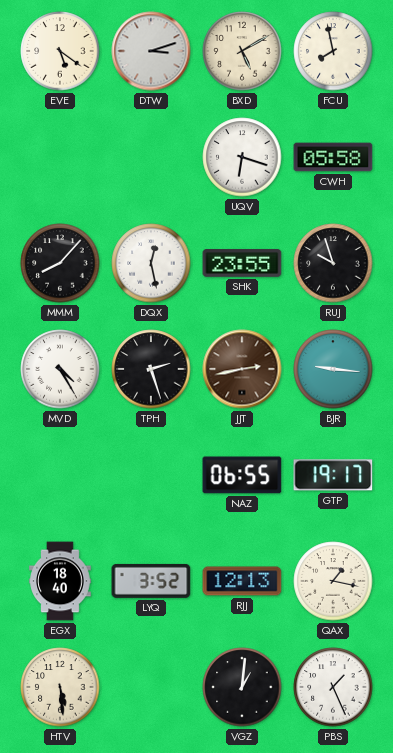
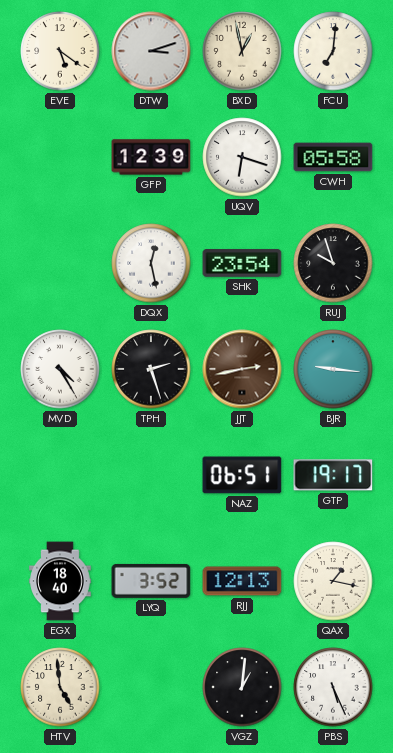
BXD: 5:10 -> 12:58 (242, 51)
FCU: 7:58 -> 7:01 (333, 51)
GFP: none -> 12:39 (151, 157)
MMM: 8:07 -> none (60, 263)
SHK: 23:55 -> 23:54 (242, 263)
NAZ: 06:55 -> 06:51 (242, 475)
HTV: 5:29 -> 4:59 (60, 687)
PBS: 1:26 -> 5:26 (333, 687)
